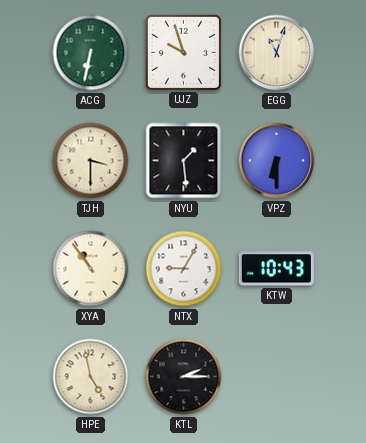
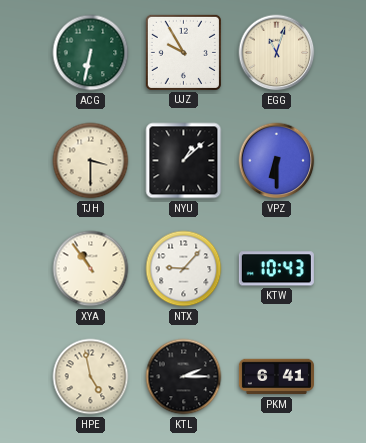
UJZ: 9:57 -> 9:55 (183, 52)
NYU: 1:29 -> 1:08 (184, 161)
NTX: 9:05 -> 9:07 (184, 269)
PKM: none -> 6:41 (276, 377)
